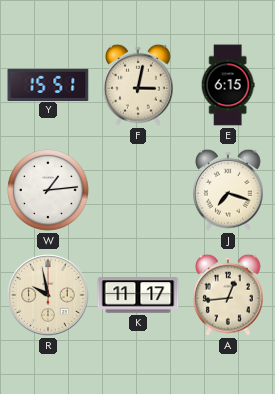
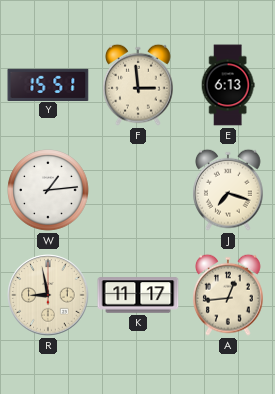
F: 3:02 -> 2:59 (139, 85)
E: 6:15 -> 6:13 (228, 85)
R: 9:58 -> 8:58 (48, 295)
